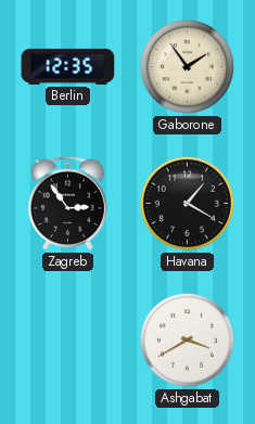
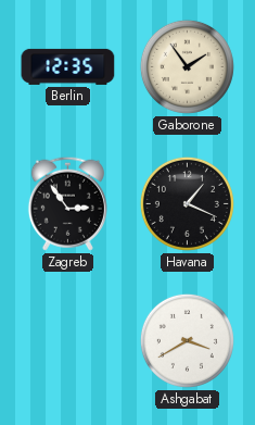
Havana: 1:20 -> 1:19 (187, 203)
